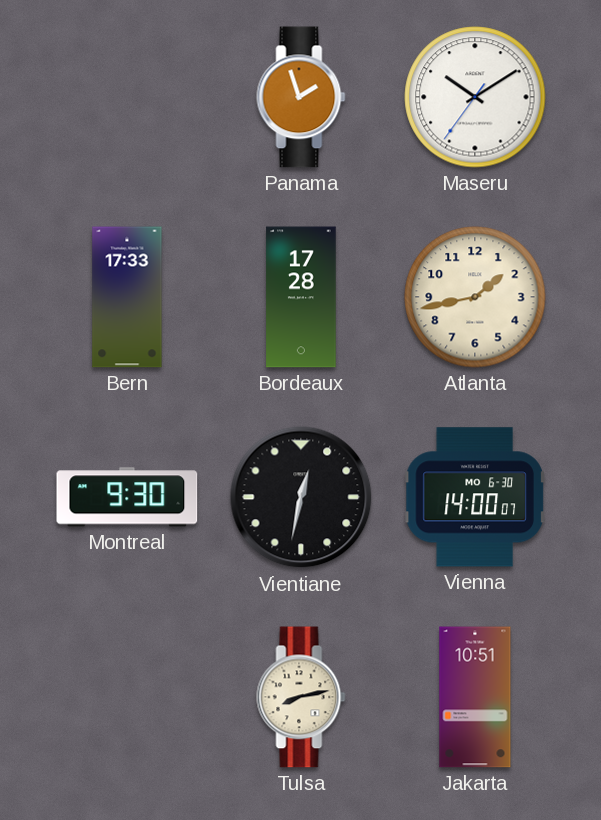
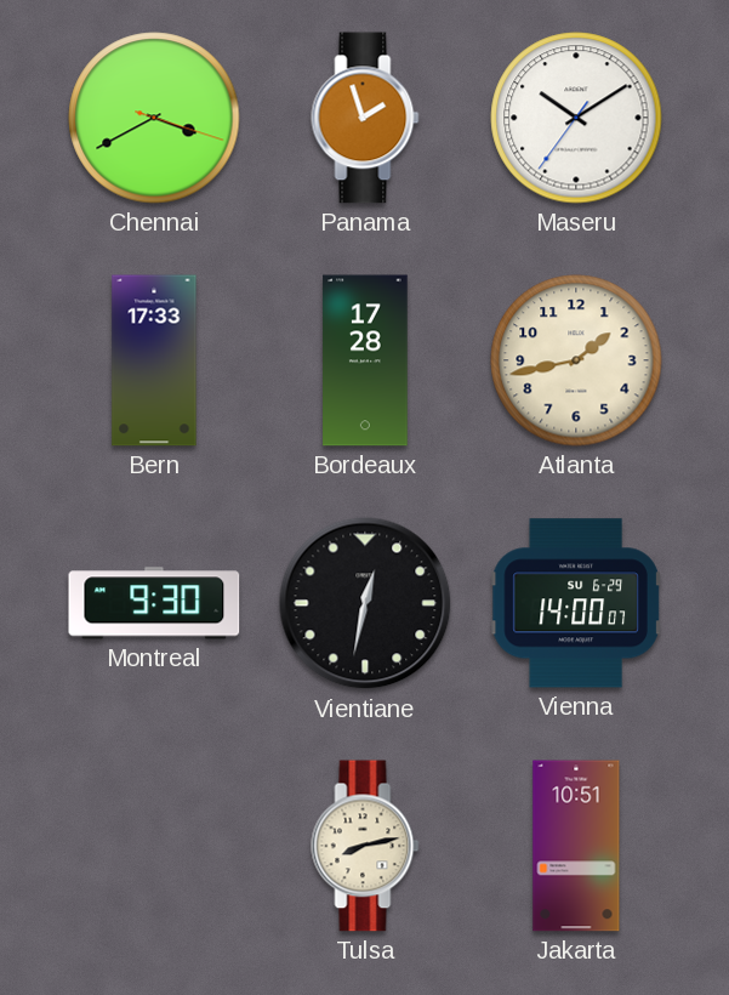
Chennai: none -> 3:40 (154, 118)
Vienna date: MO 6-30 -> SU 6-29 (576, 603)
